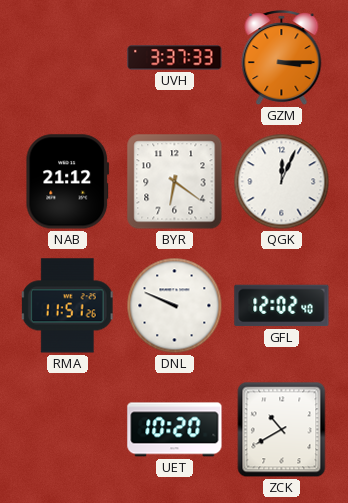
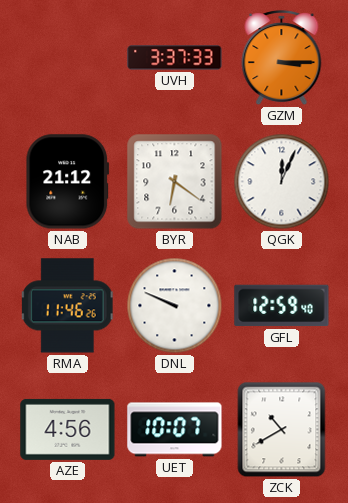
RMA: 11:51 -> 11:46 (67, 306)
GFL: 12:02 -> 12:59 (282, 306)
AZE: none -> 4:56 (68, 429)
UET: 10:20 -> 10:07 (175, 430)
